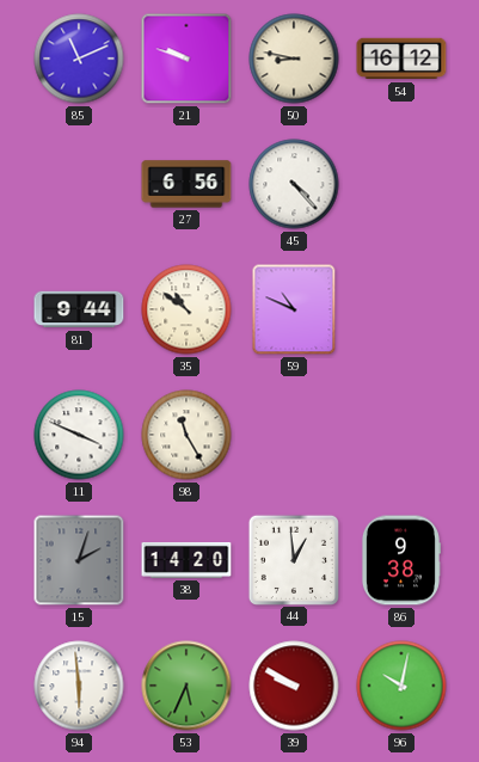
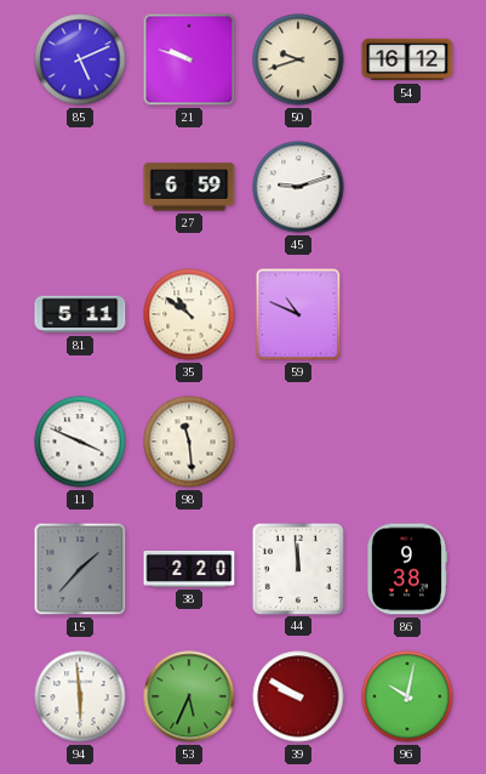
85: 11:11 -> 5:11 (80, 59)
50: 8:47 -> 9:42 (298, 59)
27: 6:56 -> 6:59 (189, 187)
45: 4:23 -> 9:12 (298, 187)
81: 9:44 -> 5:11 (80, 314)
98: 11:25 -> 11:29 (189, 442)
15: 2:03 -> 1:37 (80, 569)
38: 14:20 -> 2:20 (189, 569)
44: 12:59 -> 11:59 (297, 568)
